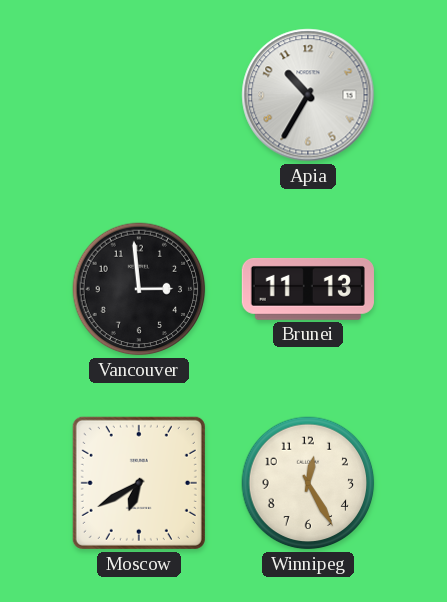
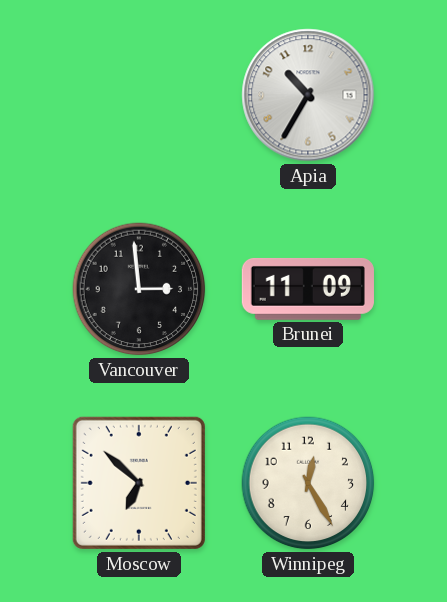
Brunei: 11:13 -> 11:09 (308, 289)
Moscow: 6:40 -> 6:52 (139, 483)
